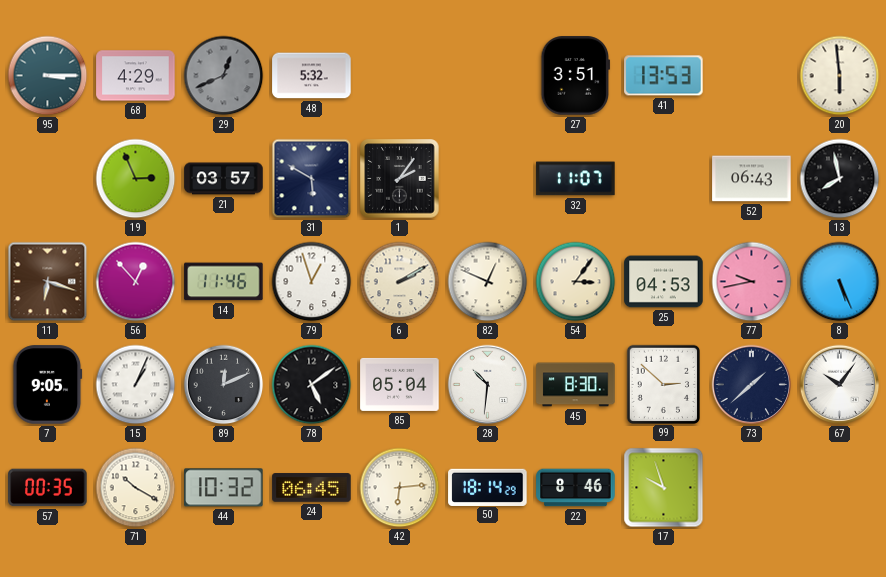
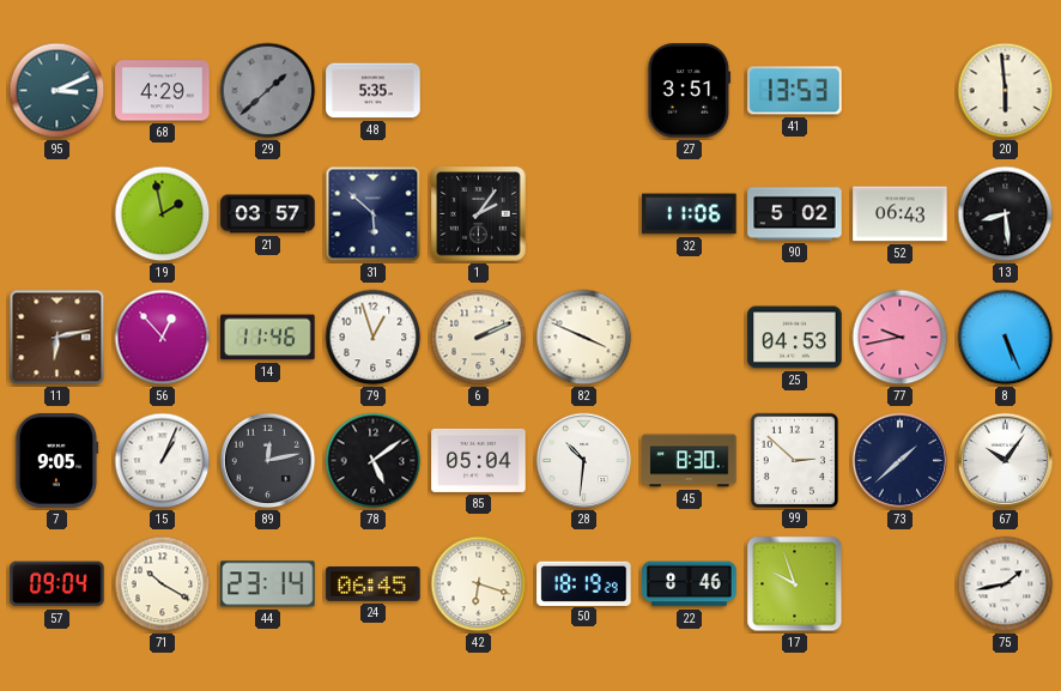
95: 3:15 -> 3:11 (57, 91)
29: 12:41 -> 1:38 (268, 91)
48: 5:32 -> 5:35 (374, 91)
19: 2:56 -> 1:58 (163, 214)
31: 5:50 -> 5:52 (374, 214)
32: 11:07 -> 11:06 (690, 214)
90: none -> 5:02 (795, 214)
13: 7:58 -> 8:29 (1006, 214)
11: 6:18 -> 6:13 (57, 338)
6: 2:10 -> 2:11 (479, 338)
82: 12:49 -> 3:49 (584, 338)
54: 3:06 -> none (576, 282)
89: 12:11 -> 12:13 (268, 461)
57: 00:35 -> 09:04 (57, 584)
44: 10:32 -> 23:14 (268, 584)
42: 6:14 -> 6:18 (479, 584)
50: 18:14 -> 18:19 (584, 583)
75: none -> 1:43 (1006, 584)
